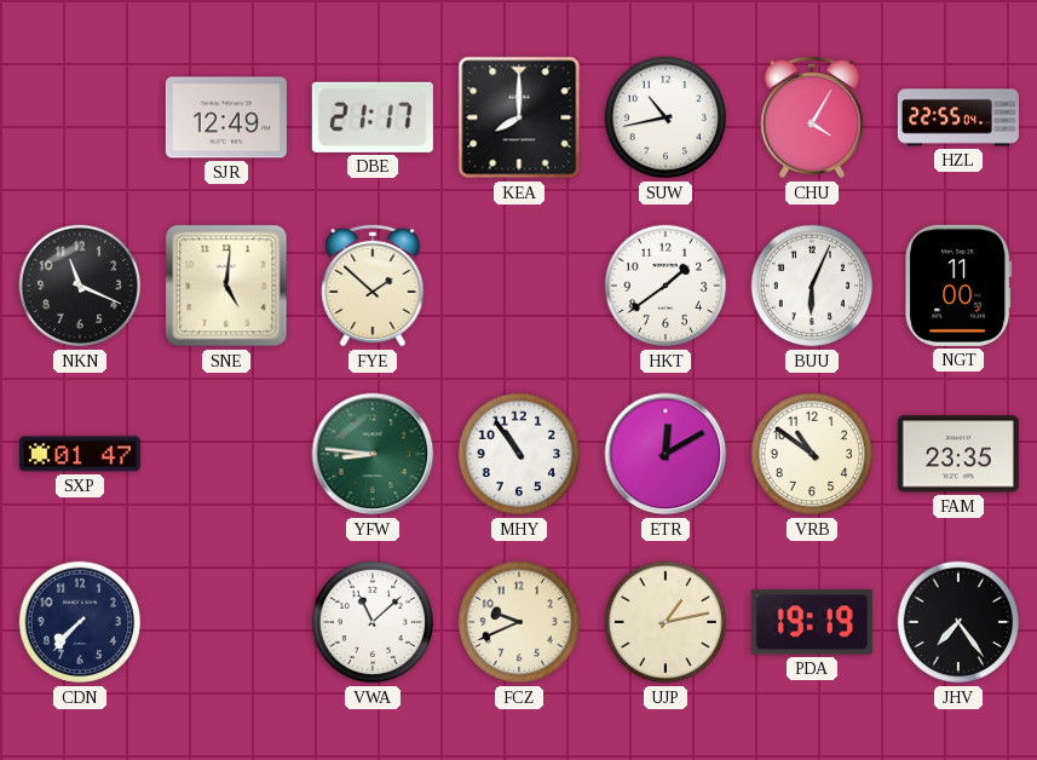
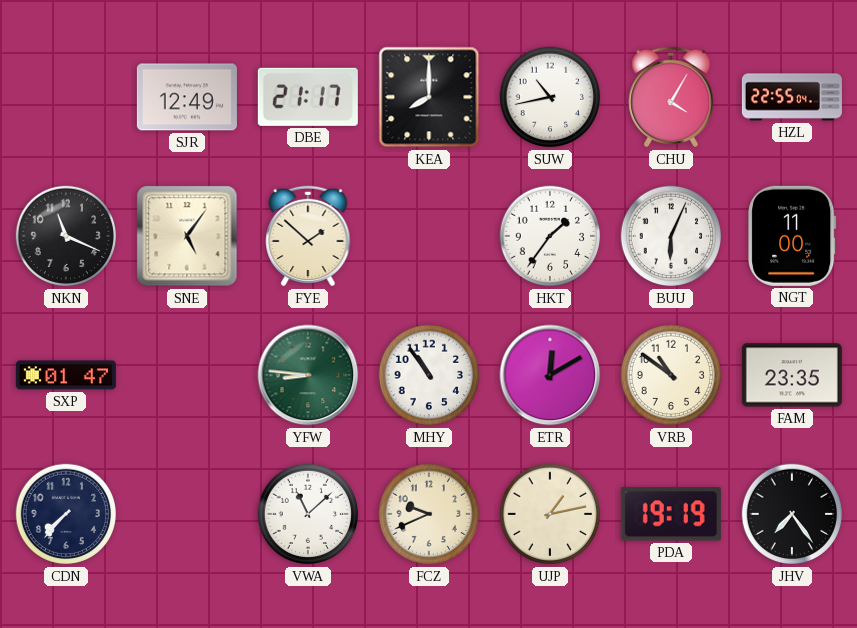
SNE: 5:01 -> 5:06 (187, 236)
HKT: 1:39 -> 1:36 (550, 236)
